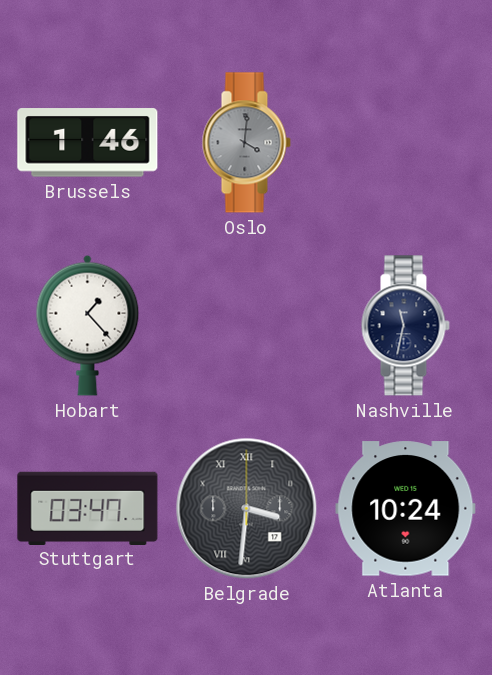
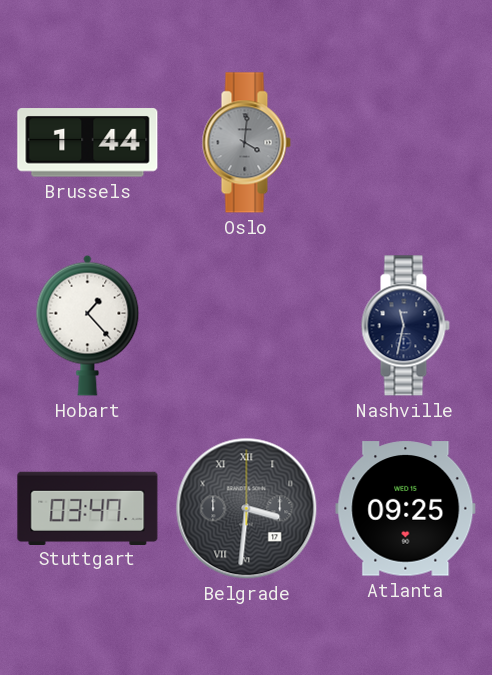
Brussels: 1:46 -> 1:44 (88, 143)
Atlanta: 10:24 -> 09:25 (406, 509)
